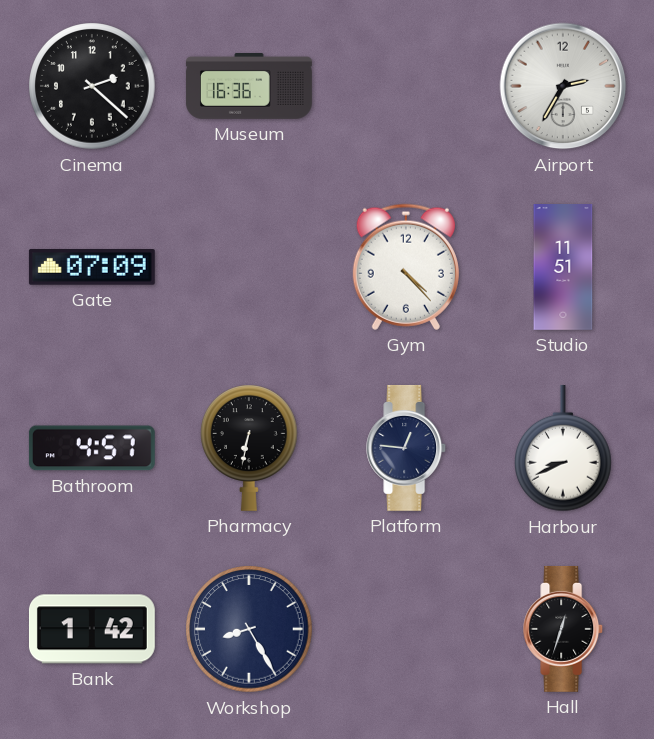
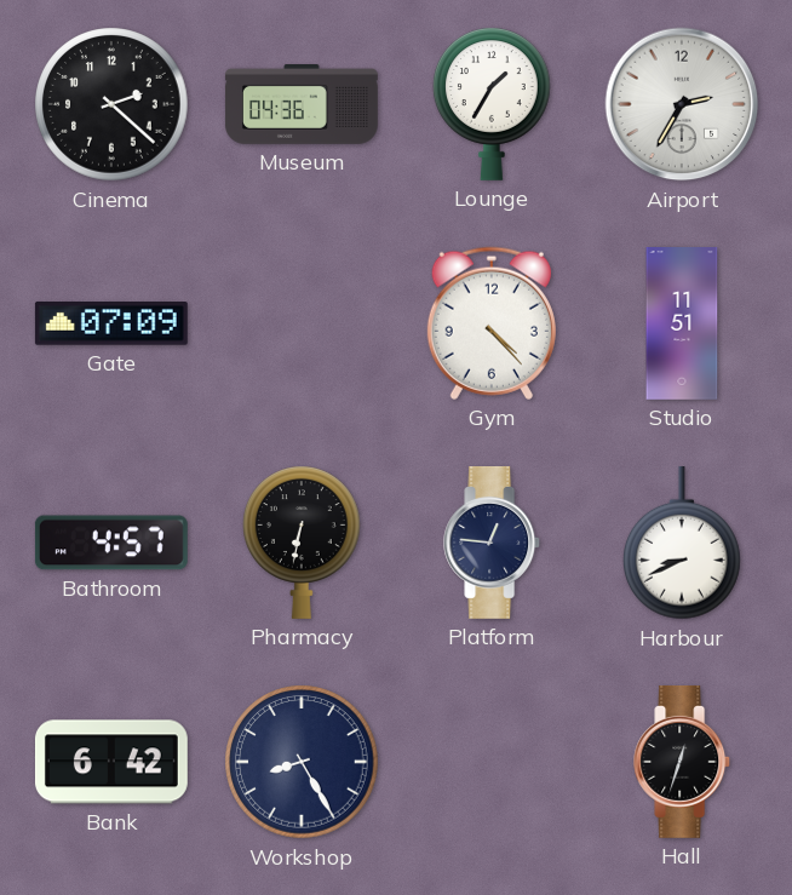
Museum: 16:36 -> 04:36 (302, 105)
Lounge: none -> 1:35 (493, 104)
Bank: 1:42 -> 6:42 (111, 762)
